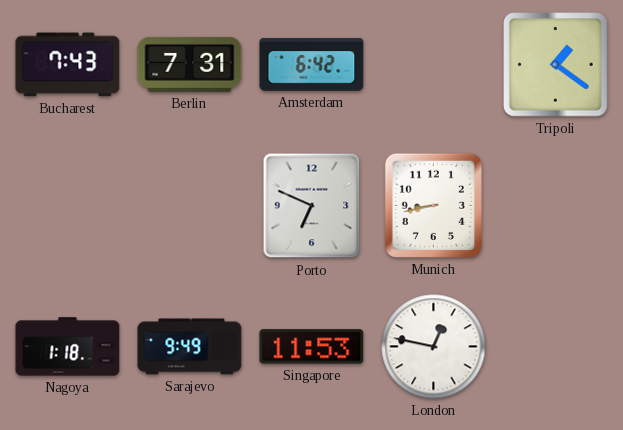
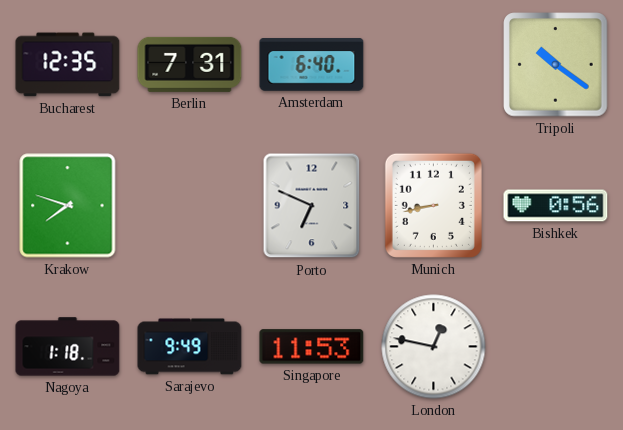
Bucharest: 7:43 -> 12:35 (68, 65)
Amsterdam: 6:42 -> 6:40 (312, 65)
Tripoli: 1:21 -> 10:21 (556, 65)
Krakow: none -> 7:48 (68, 206)
Bishkek: none -> 0:56 (556, 206)
